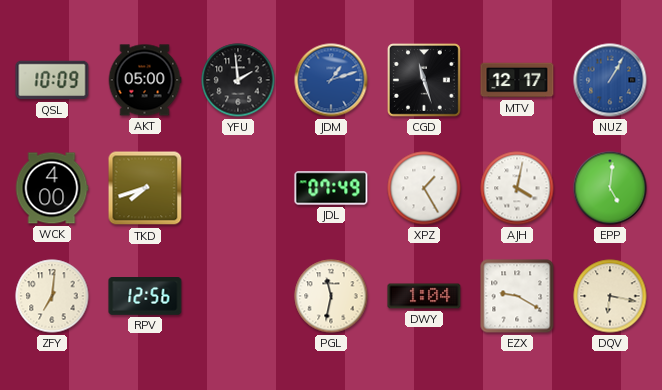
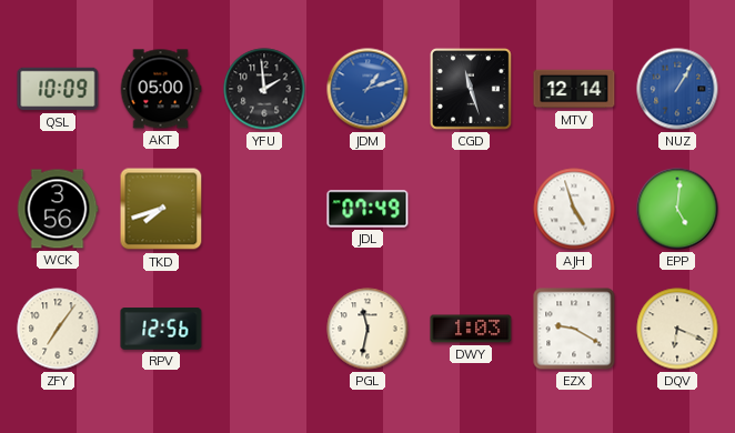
MTV: 12:17 -> 12:14 (574, 89)
WCK: 4:00 -> 3:56 (58, 209)
XPZ: 1:25 -> none (424, 188)
AJH: 4:02 -> 4:57 (574, 209)
ZFY: 7:01 -> 7:06 (58, 329)
DWY: 1:04 -> 1:03 (471, 329)
DQV: 6:17 -> 6:19 (677, 329)
